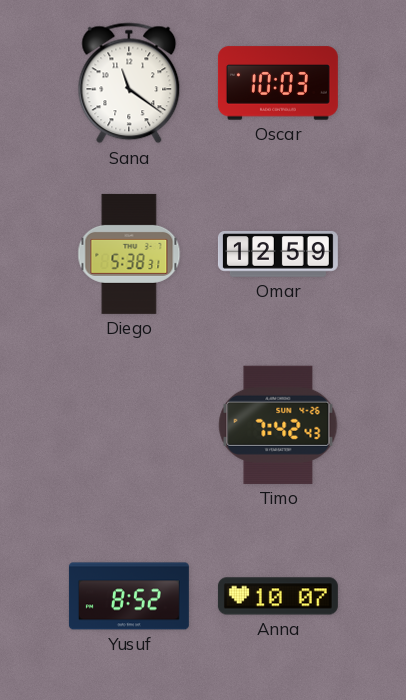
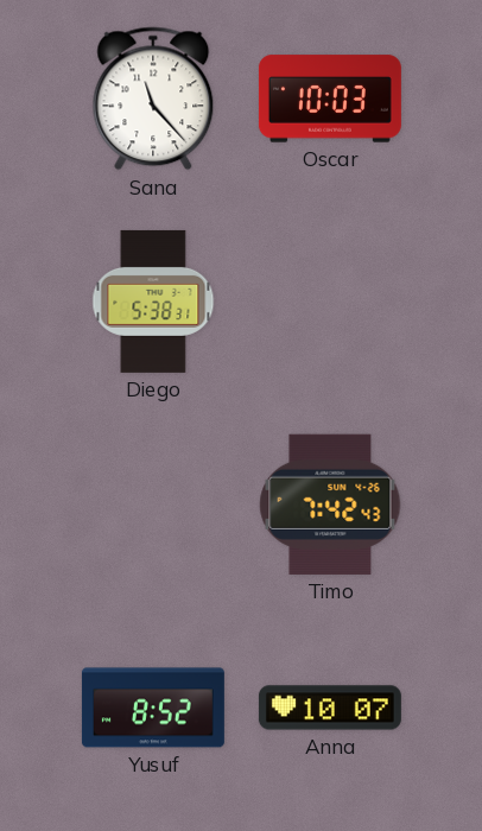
Sana: 11:21 -> 11:23 (153, 99)
Omar: 12:59 -> none (278, 254)
